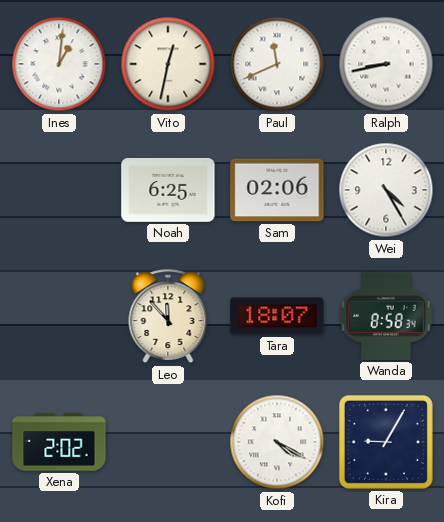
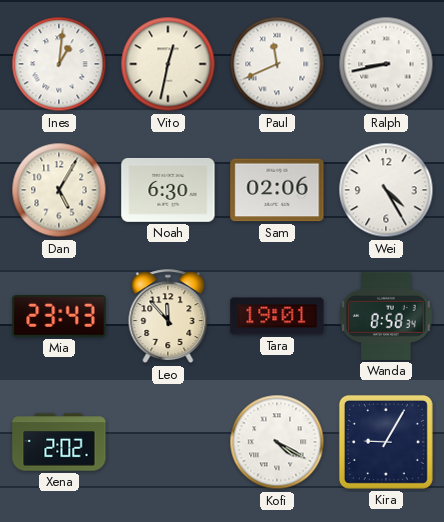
Dan: none -> 5:05 (59, 190)
Noah: 6:25 -> 6:30 (168, 190)
Mia: none -> 23:43 (59, 317)
Tara: 18:07 -> 19:01 (277, 316)
